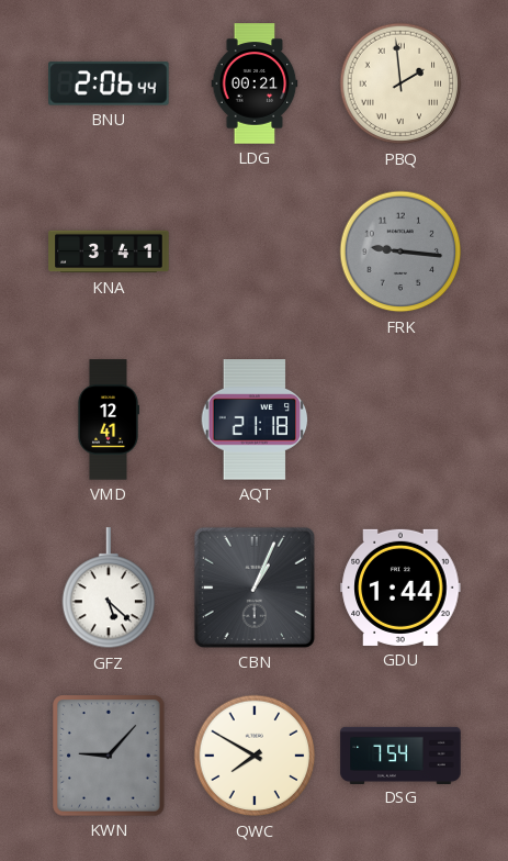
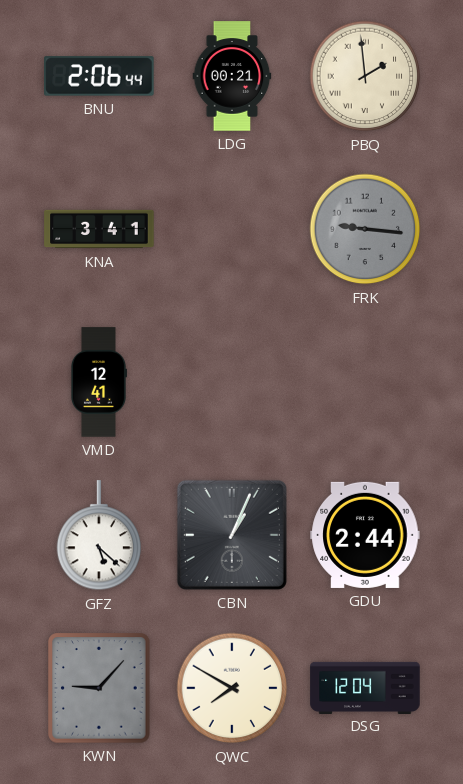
AQT: 21:18 -> none (255, 420)
GDU: 1:44 -> 2:44 (365, 535)
DSG: 7:54 -> 12:04 (365, 687)
